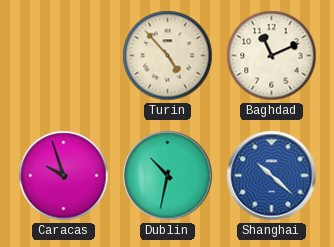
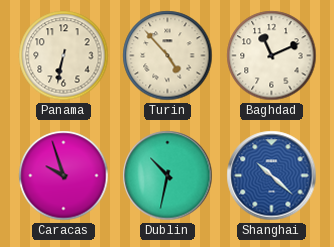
Panama: none -> 6:32 (64, 56)
